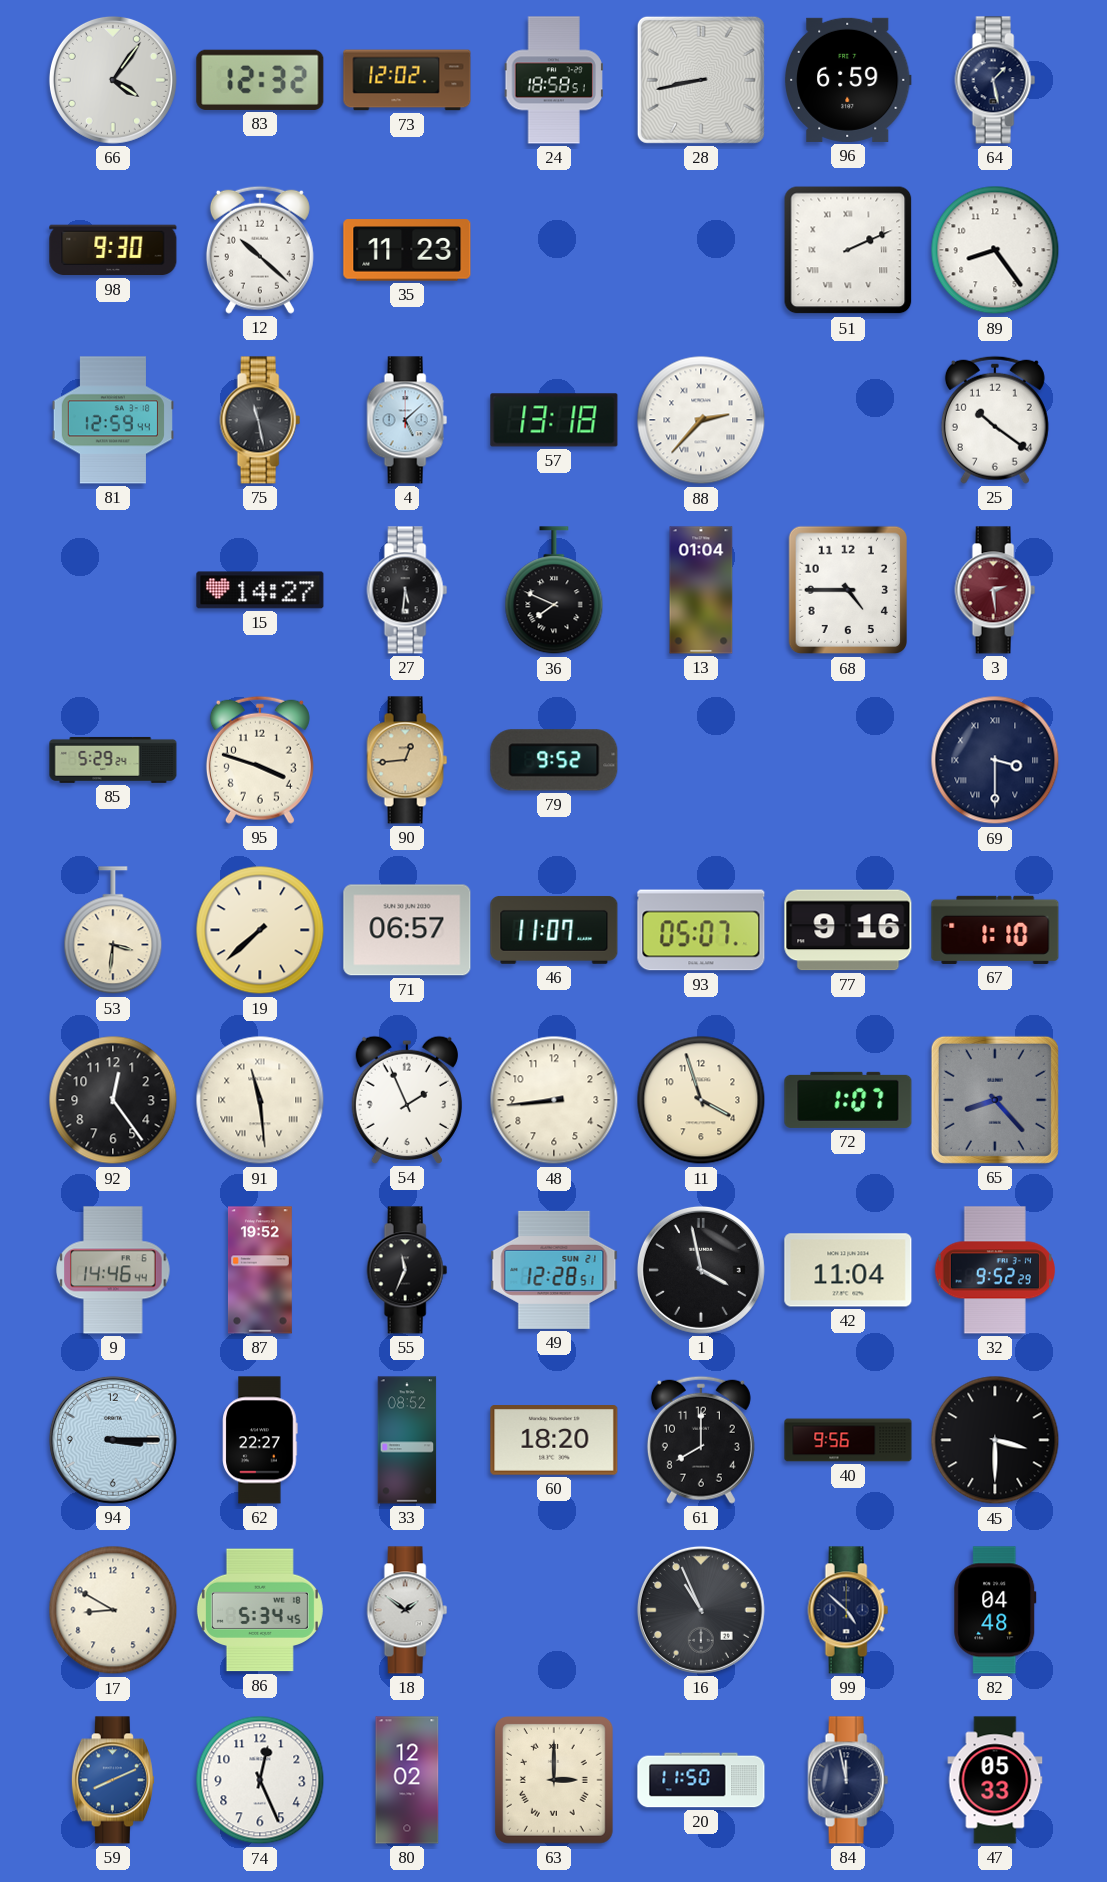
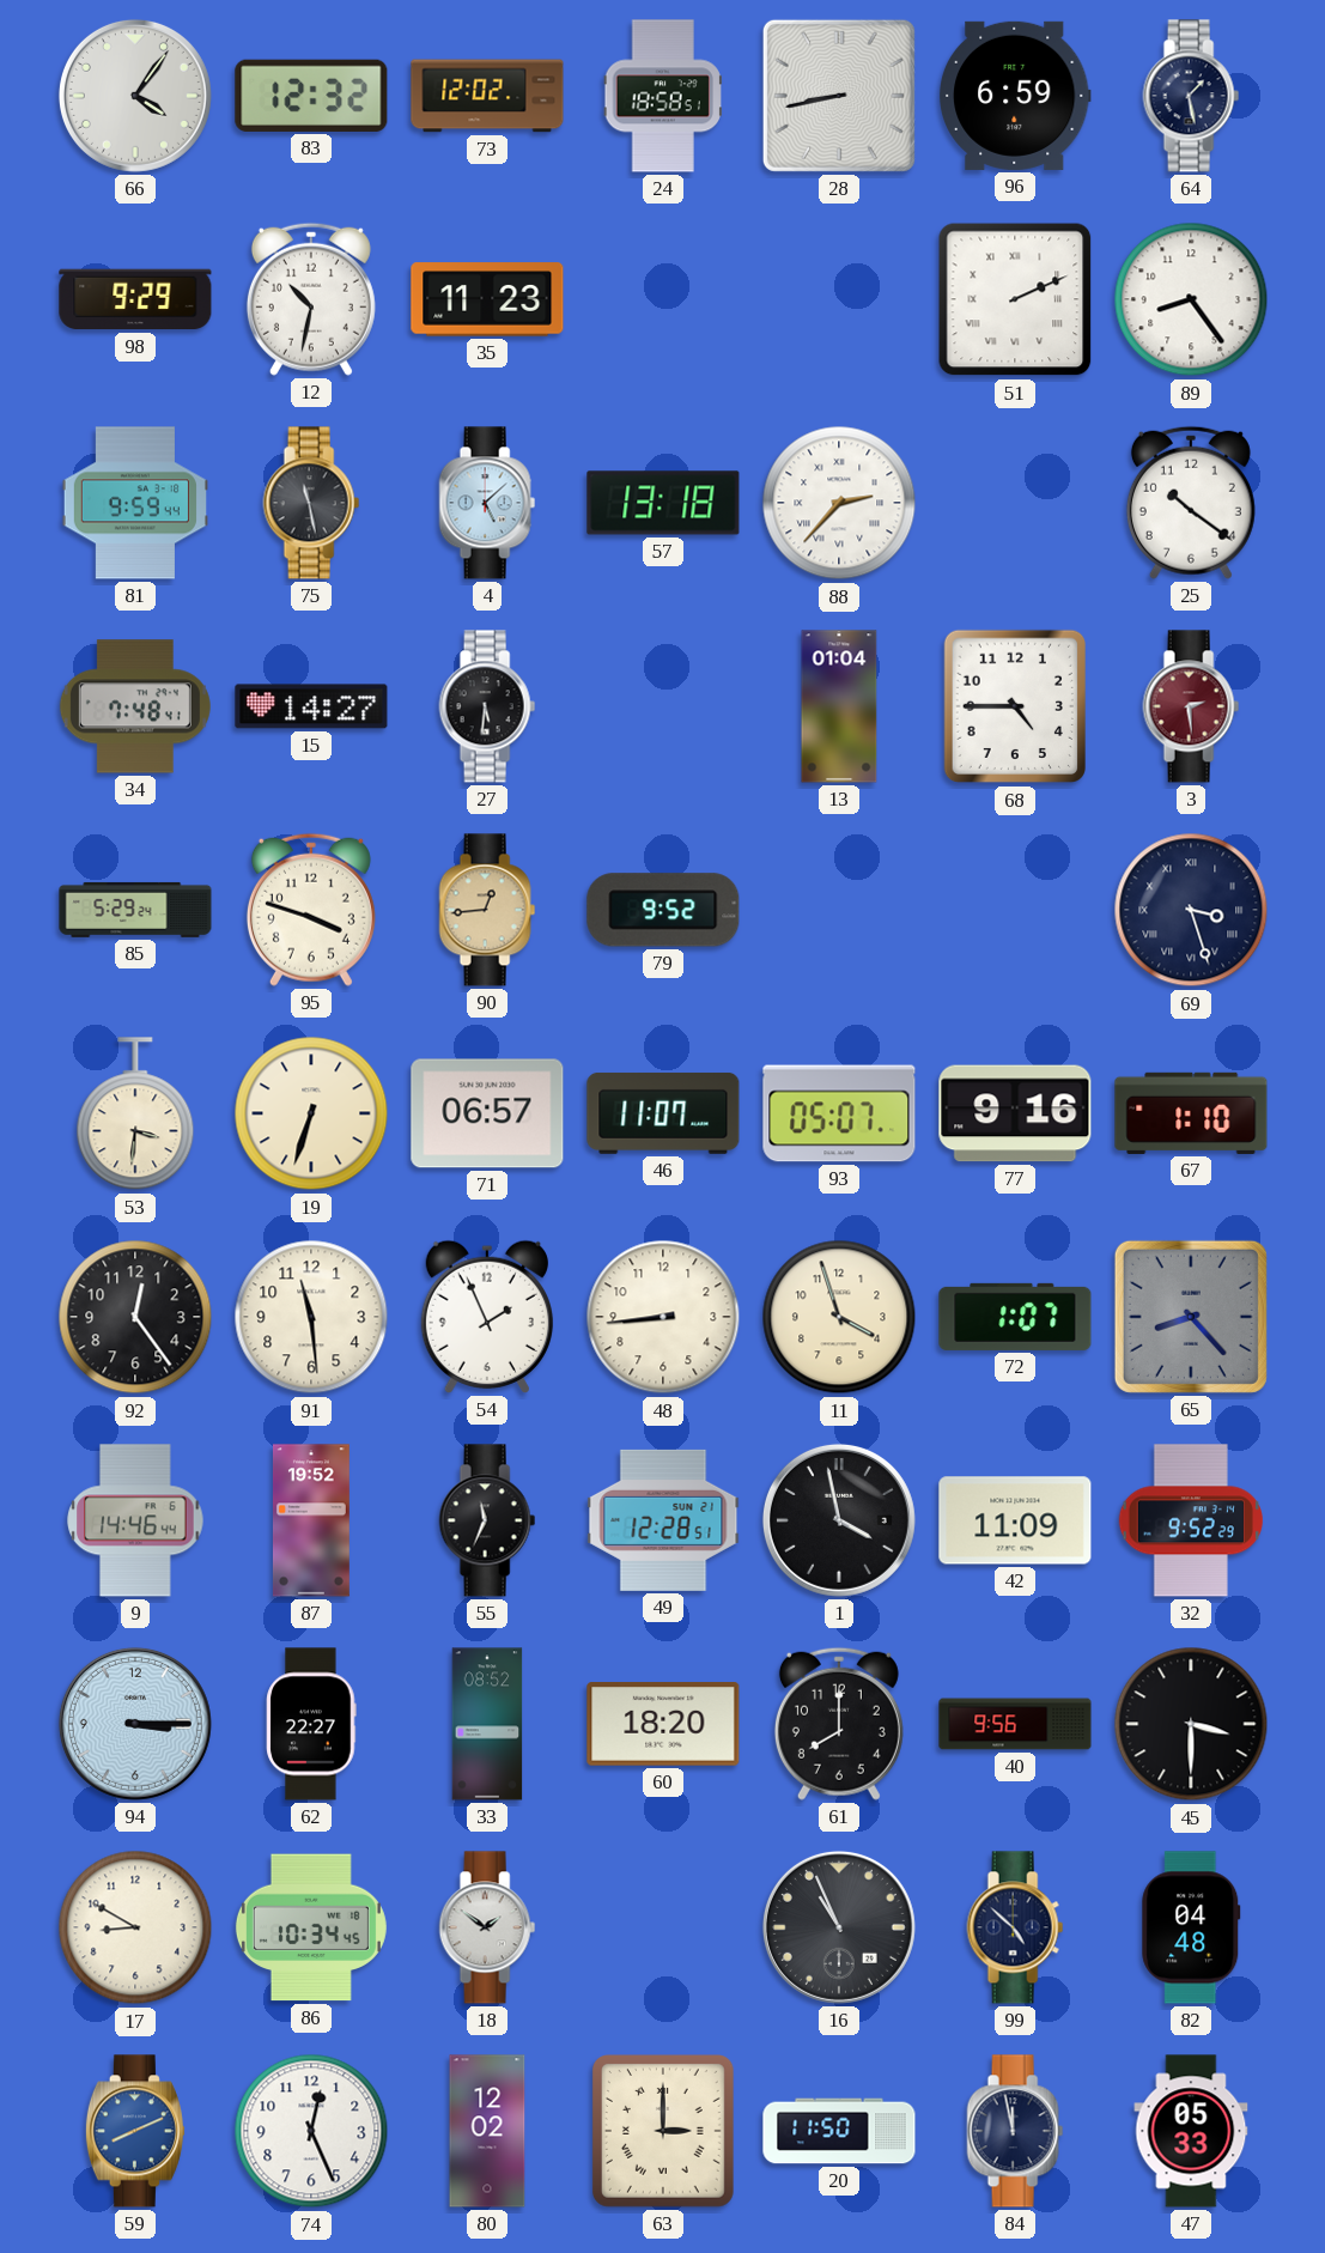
98: 9:30 -> 9:29 (135, 299)
12: 10:22 -> 10:32 (311, 299)
81: 12:59 -> 9:59 (135, 503)
34: none -> 7:48 (135, 706)
36: 7:49 -> none (554, 591)
69: 3:30 -> 3:27 (1191, 910)
19: 7:38 -> 6:33 (311, 1113)
91 numerals: Roman -> Arabic (311, 1317)
42: 11:04 -> 11:09 (1015, 1520)
86: 5:34 -> 10:34 (311, 1927)
